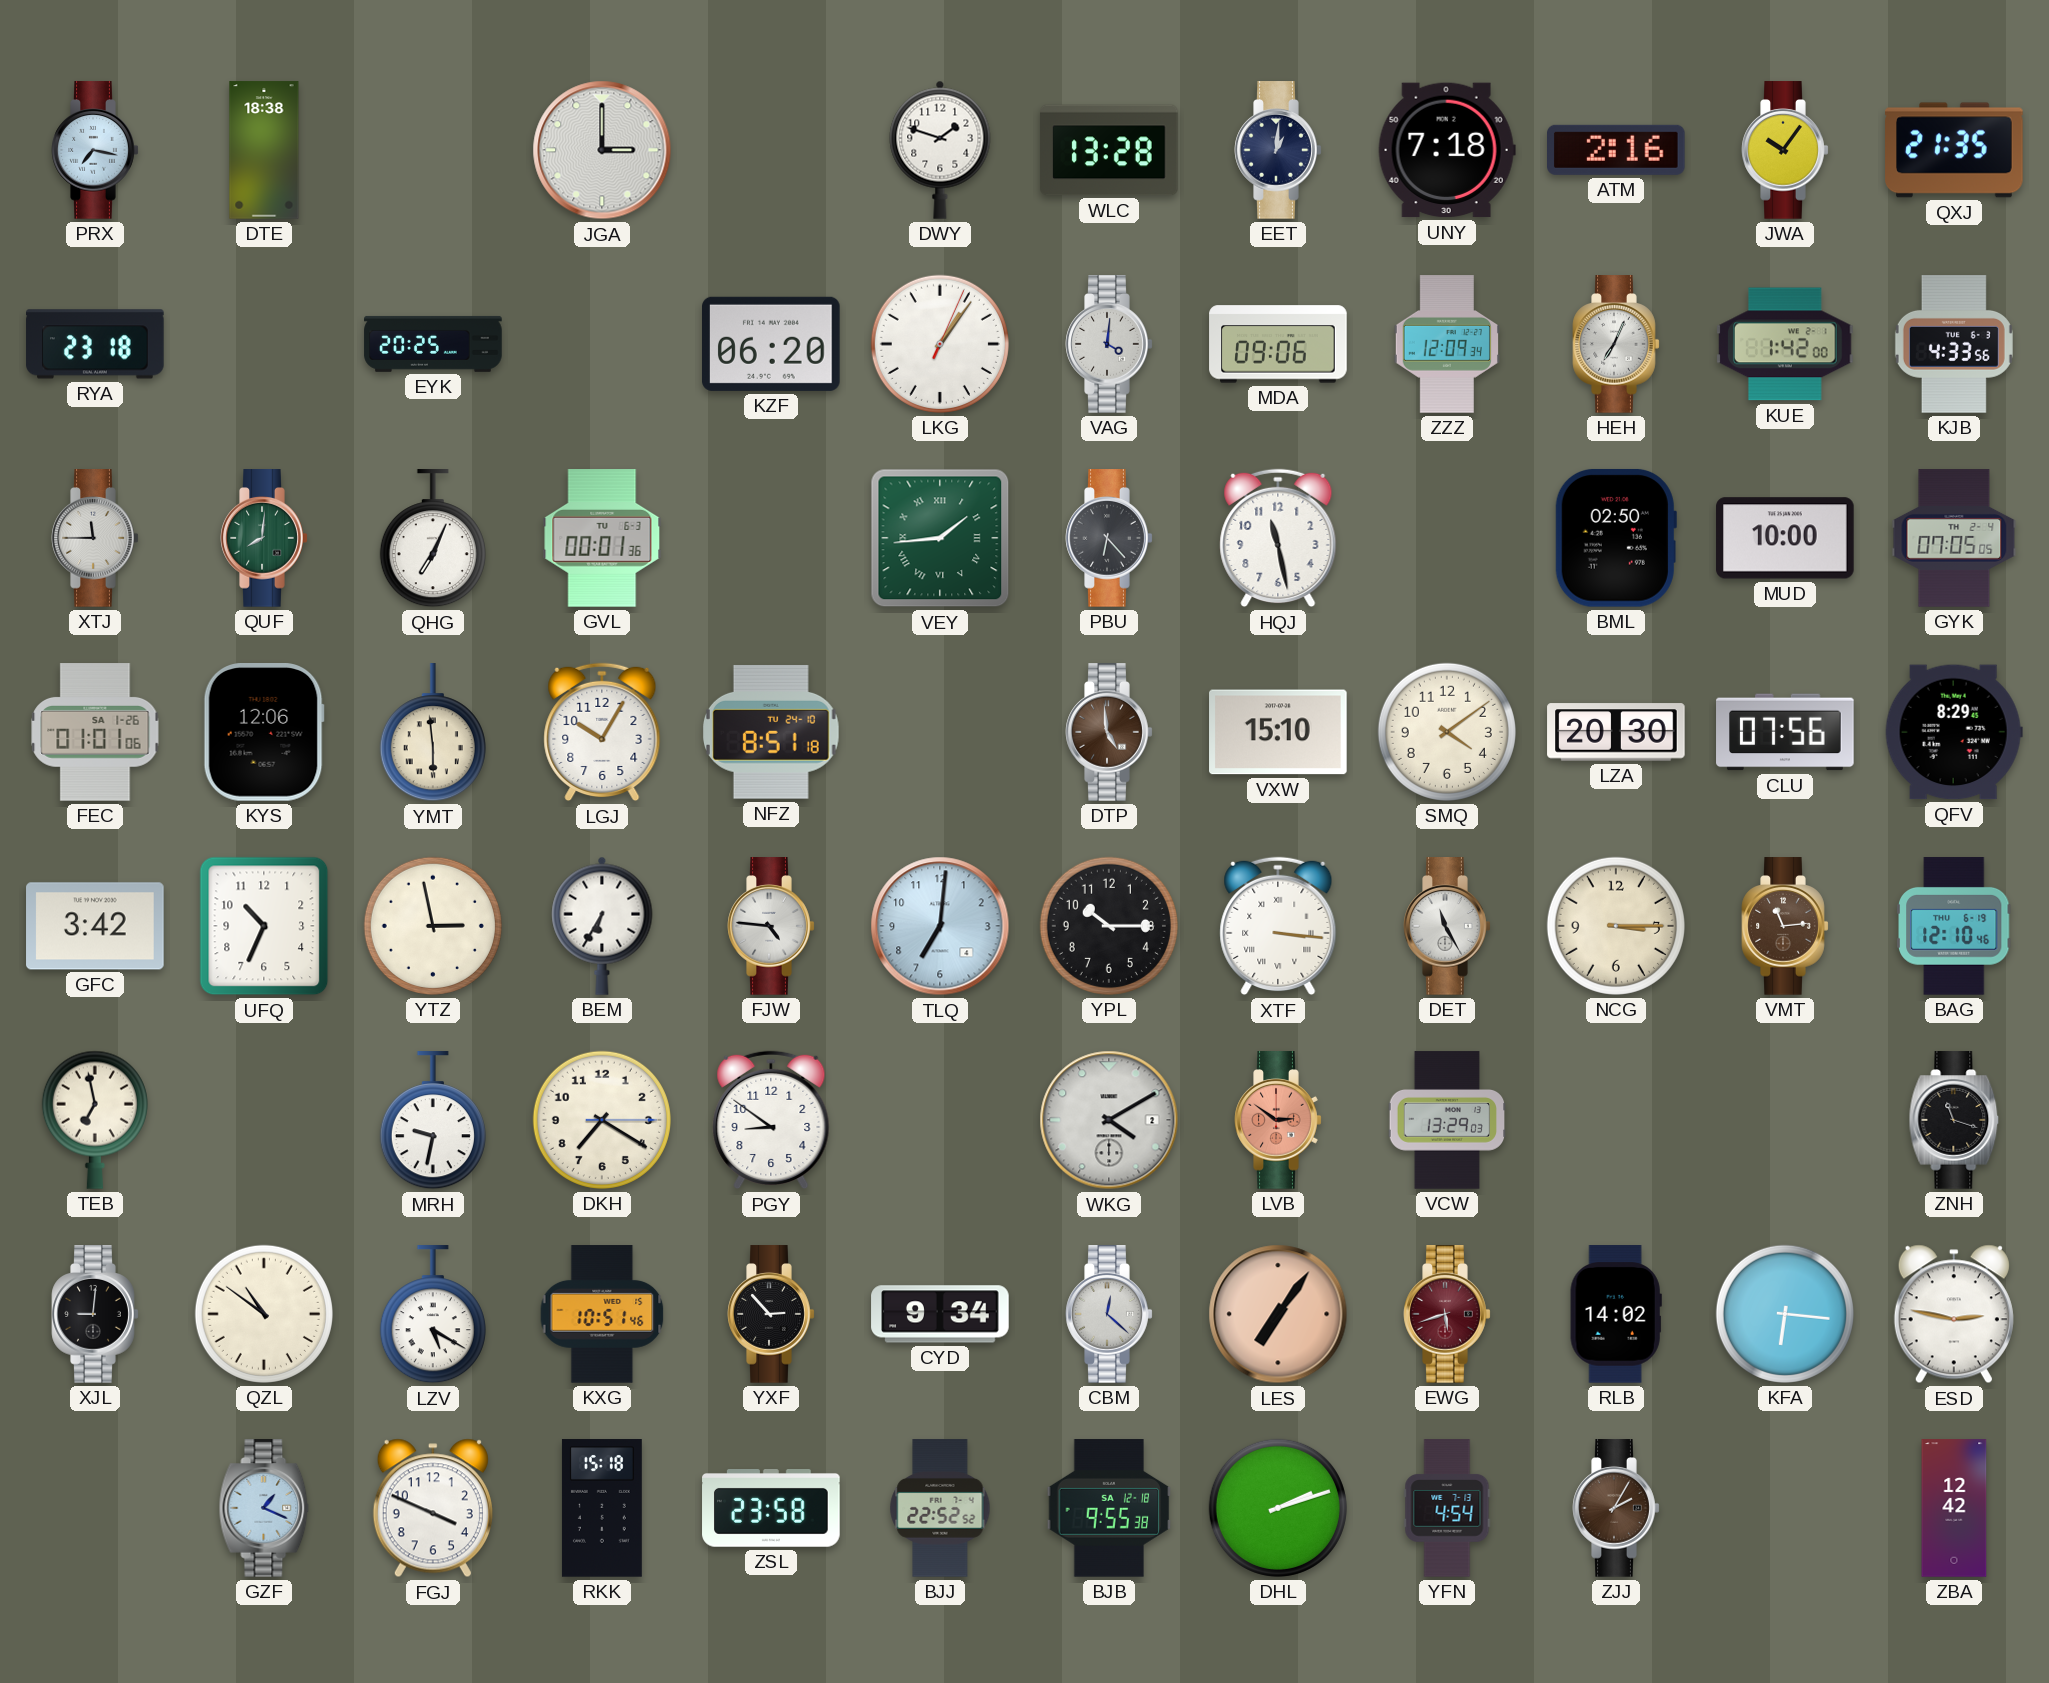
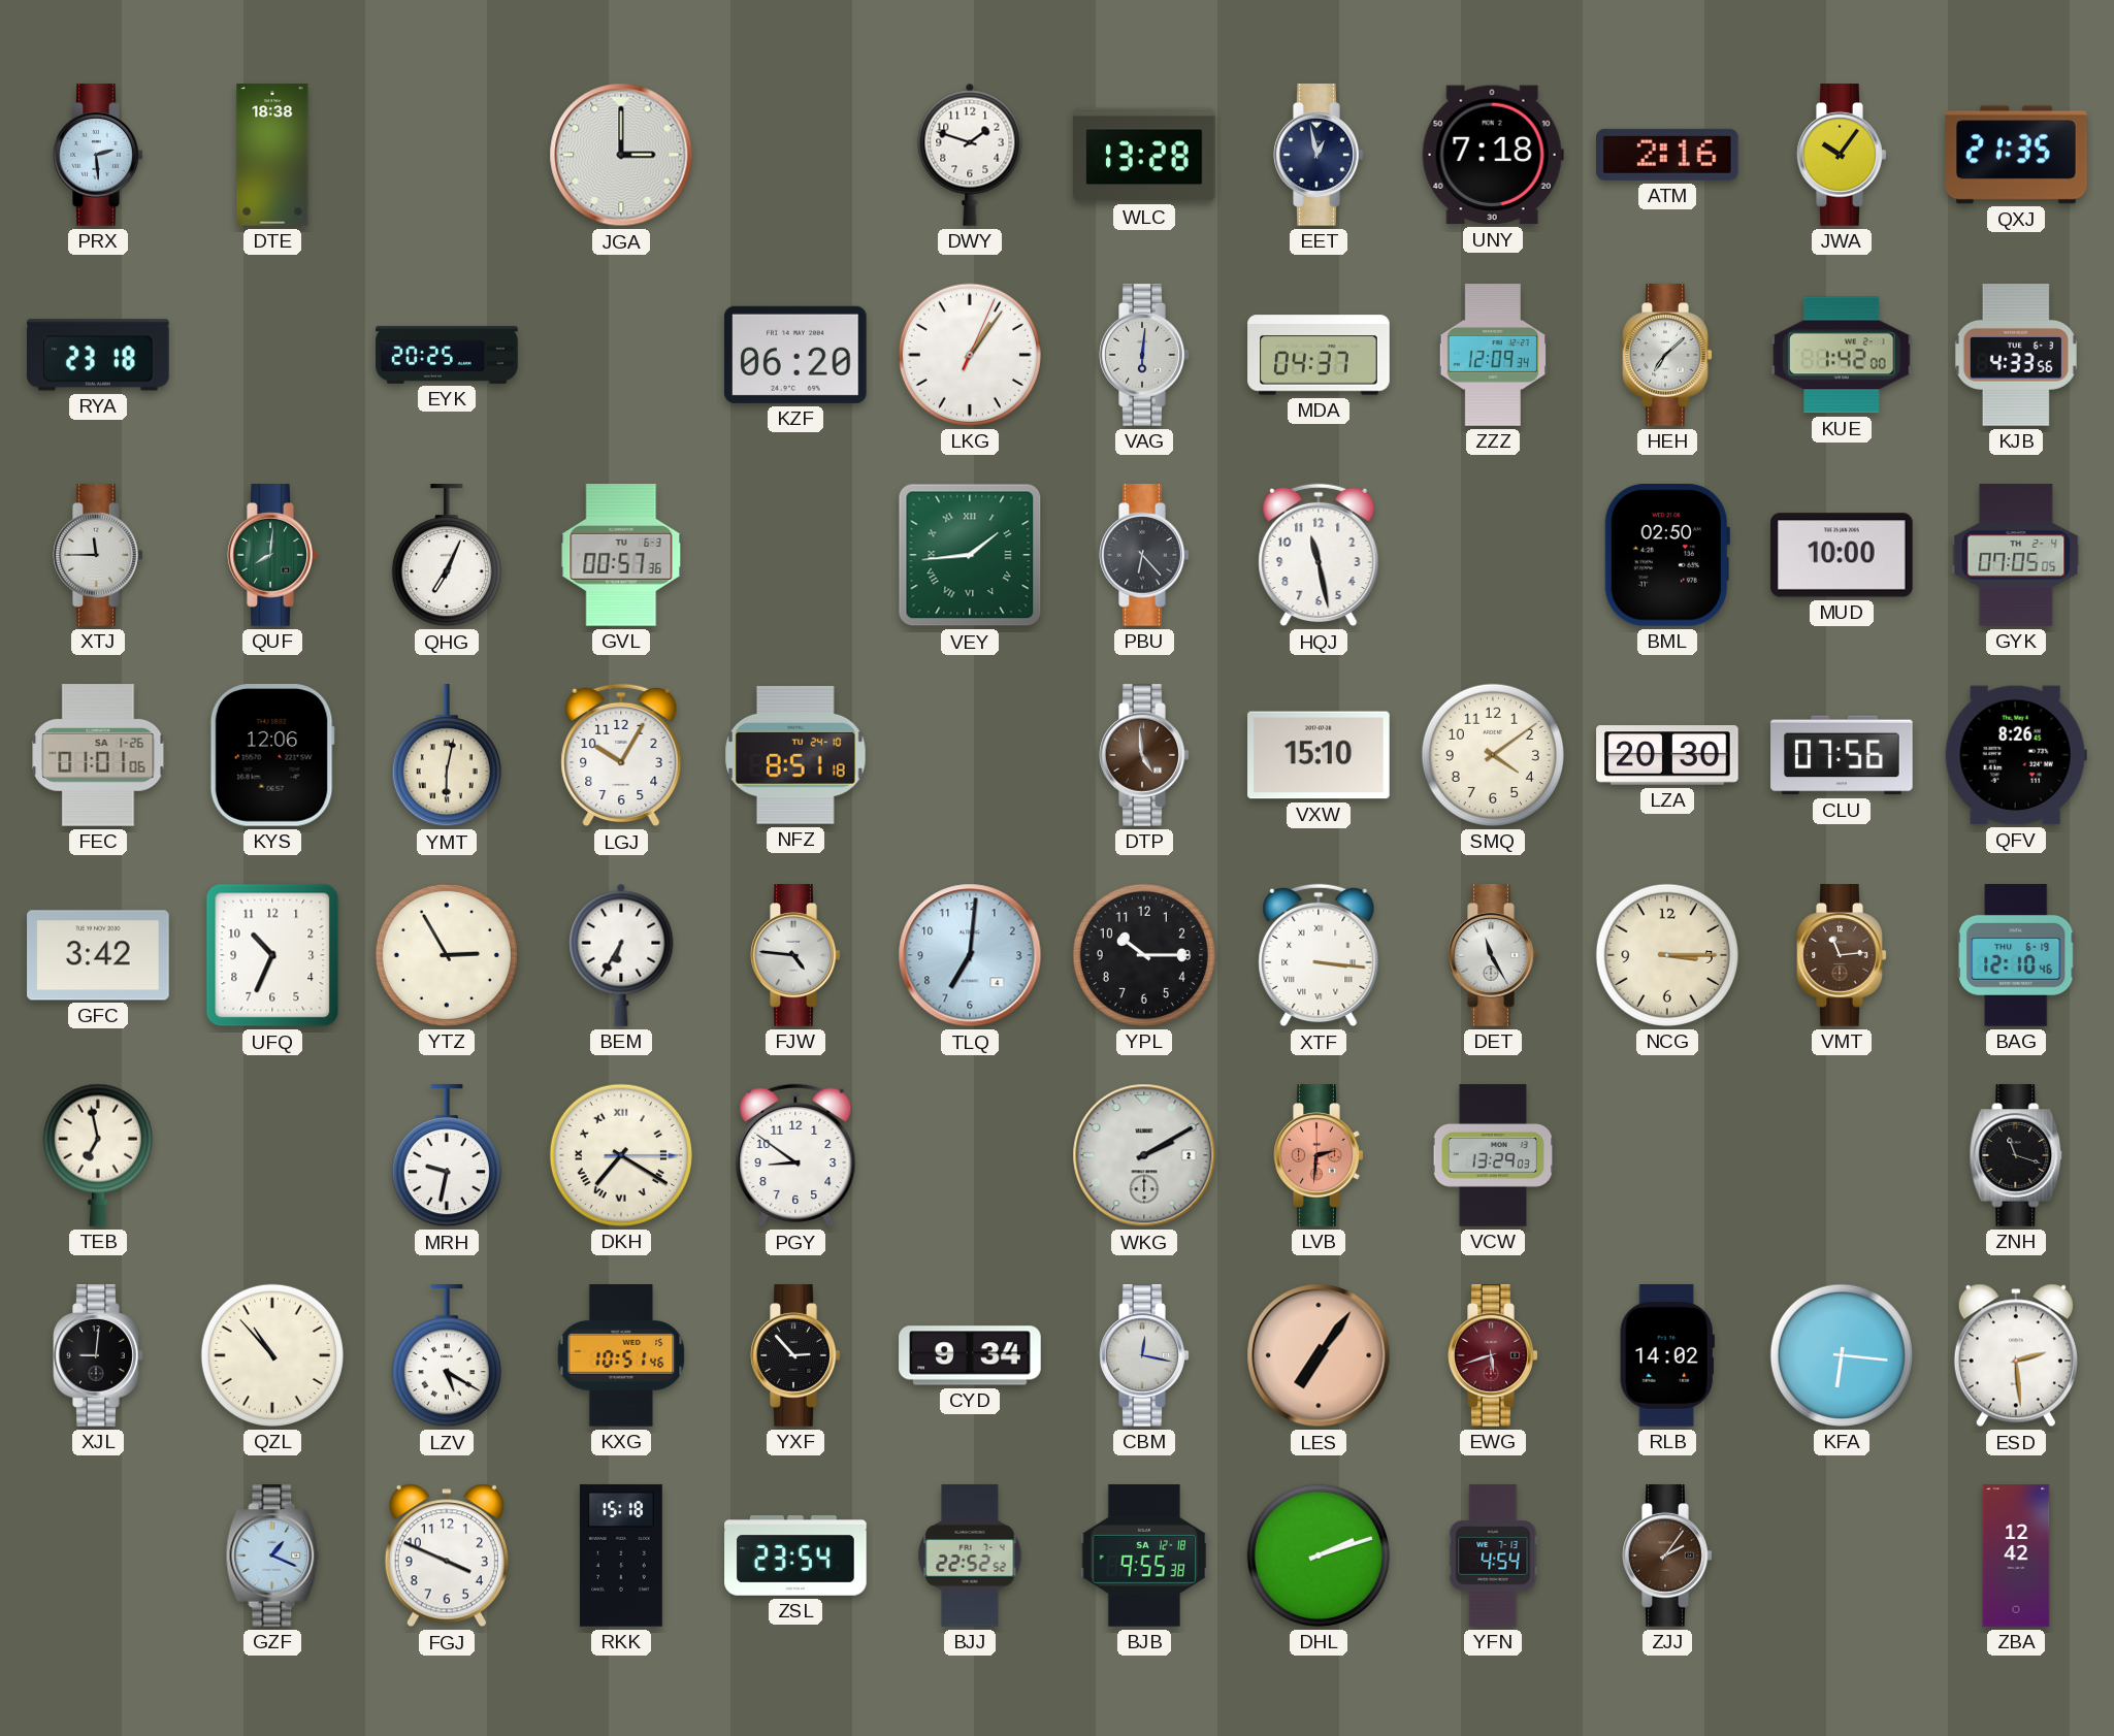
PRX: 7:17 -> 2:29 (98, 155)
EET: 1:01 -> 12:58 (1319, 155)
VAG: 4:01 -> 6:01 (1144, 355)
MDA: 09:06 -> 04:37 (1319, 355)
HEH: 7:04 -> 7:08 (1667, 355)
GVL: 00:01 -> 00:57 (621, 555)
YMT: 5:59 -> 6:02 (447, 756)
QFV: 8:29 -> 8:26 (2016, 755)
YTZ: 2:58 -> 2:55 (447, 955)
DKH numerals: Arabic -> Roman (621, 1155)
WKG: 4:10 -> 2:10 (1144, 1155)
LVB: 2:51 -> 2:31 (1319, 1155)
QZL: 10:51 -> 10:53 (272, 1355)
CBM: 12:22 -> 12:17 (1144, 1355)
ESD: 2:47 -> 2:29 (2016, 1355)
ZSL: 23:58 -> 23:54 (795, 1557)
ZJJ: 2:05 -> 2:06 (1667, 1555)
